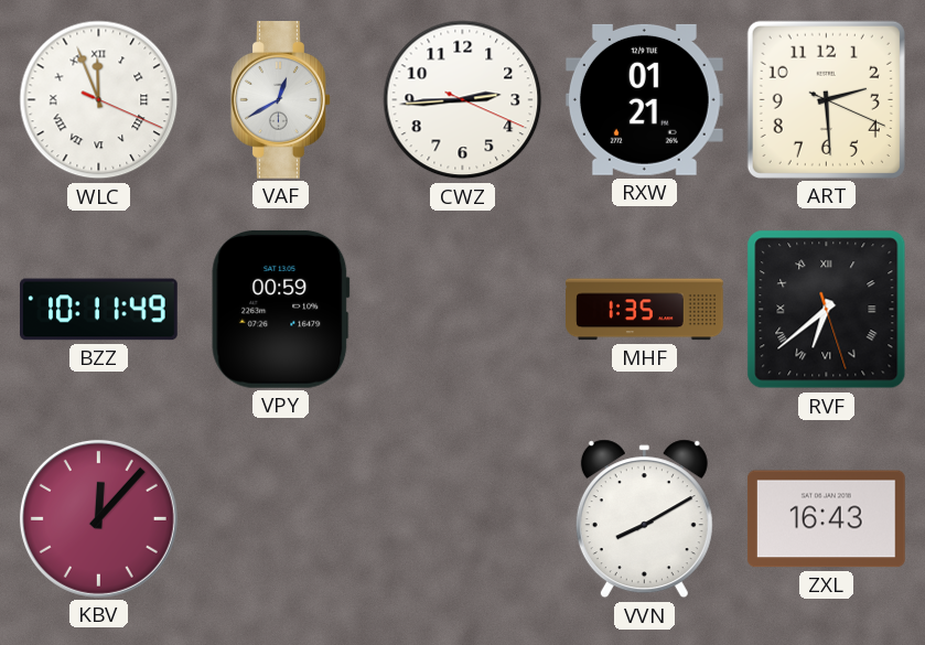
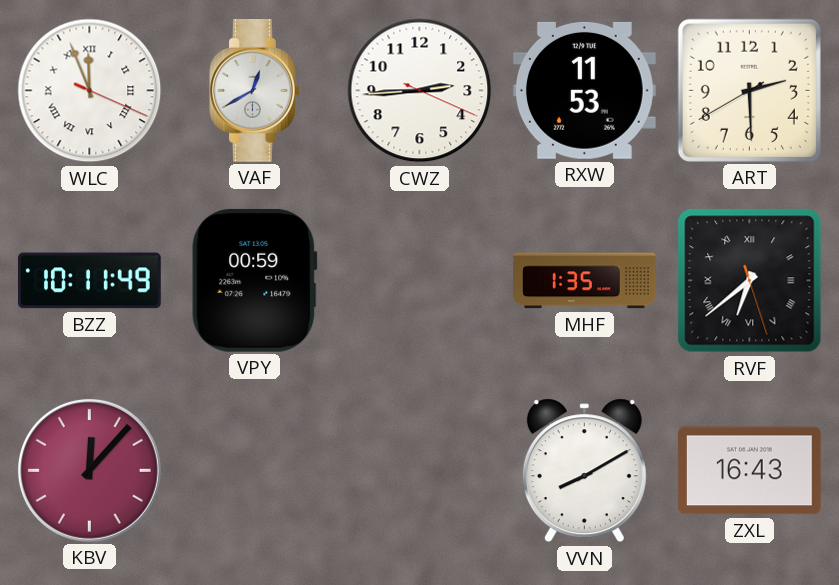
RXW: 01:21 -> 11:53 (584, 90)
ART: 2:29:19 -> 2:29:40 (749, 90)
